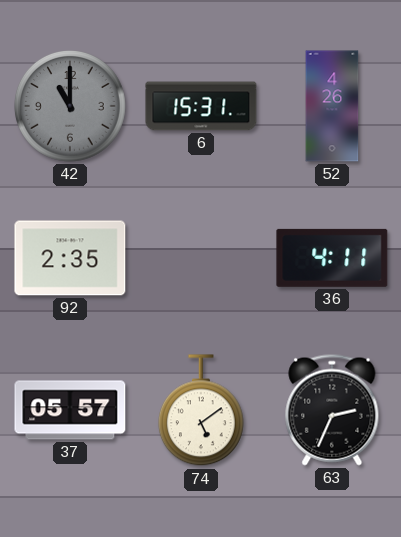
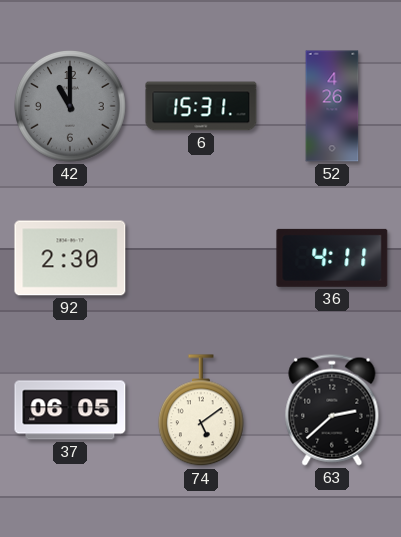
92: 2:35 -> 2:30 (70, 258)
37: 05:57 -> 06:05 (70, 410)
63: 2:34 -> 2:38 (332, 410)
